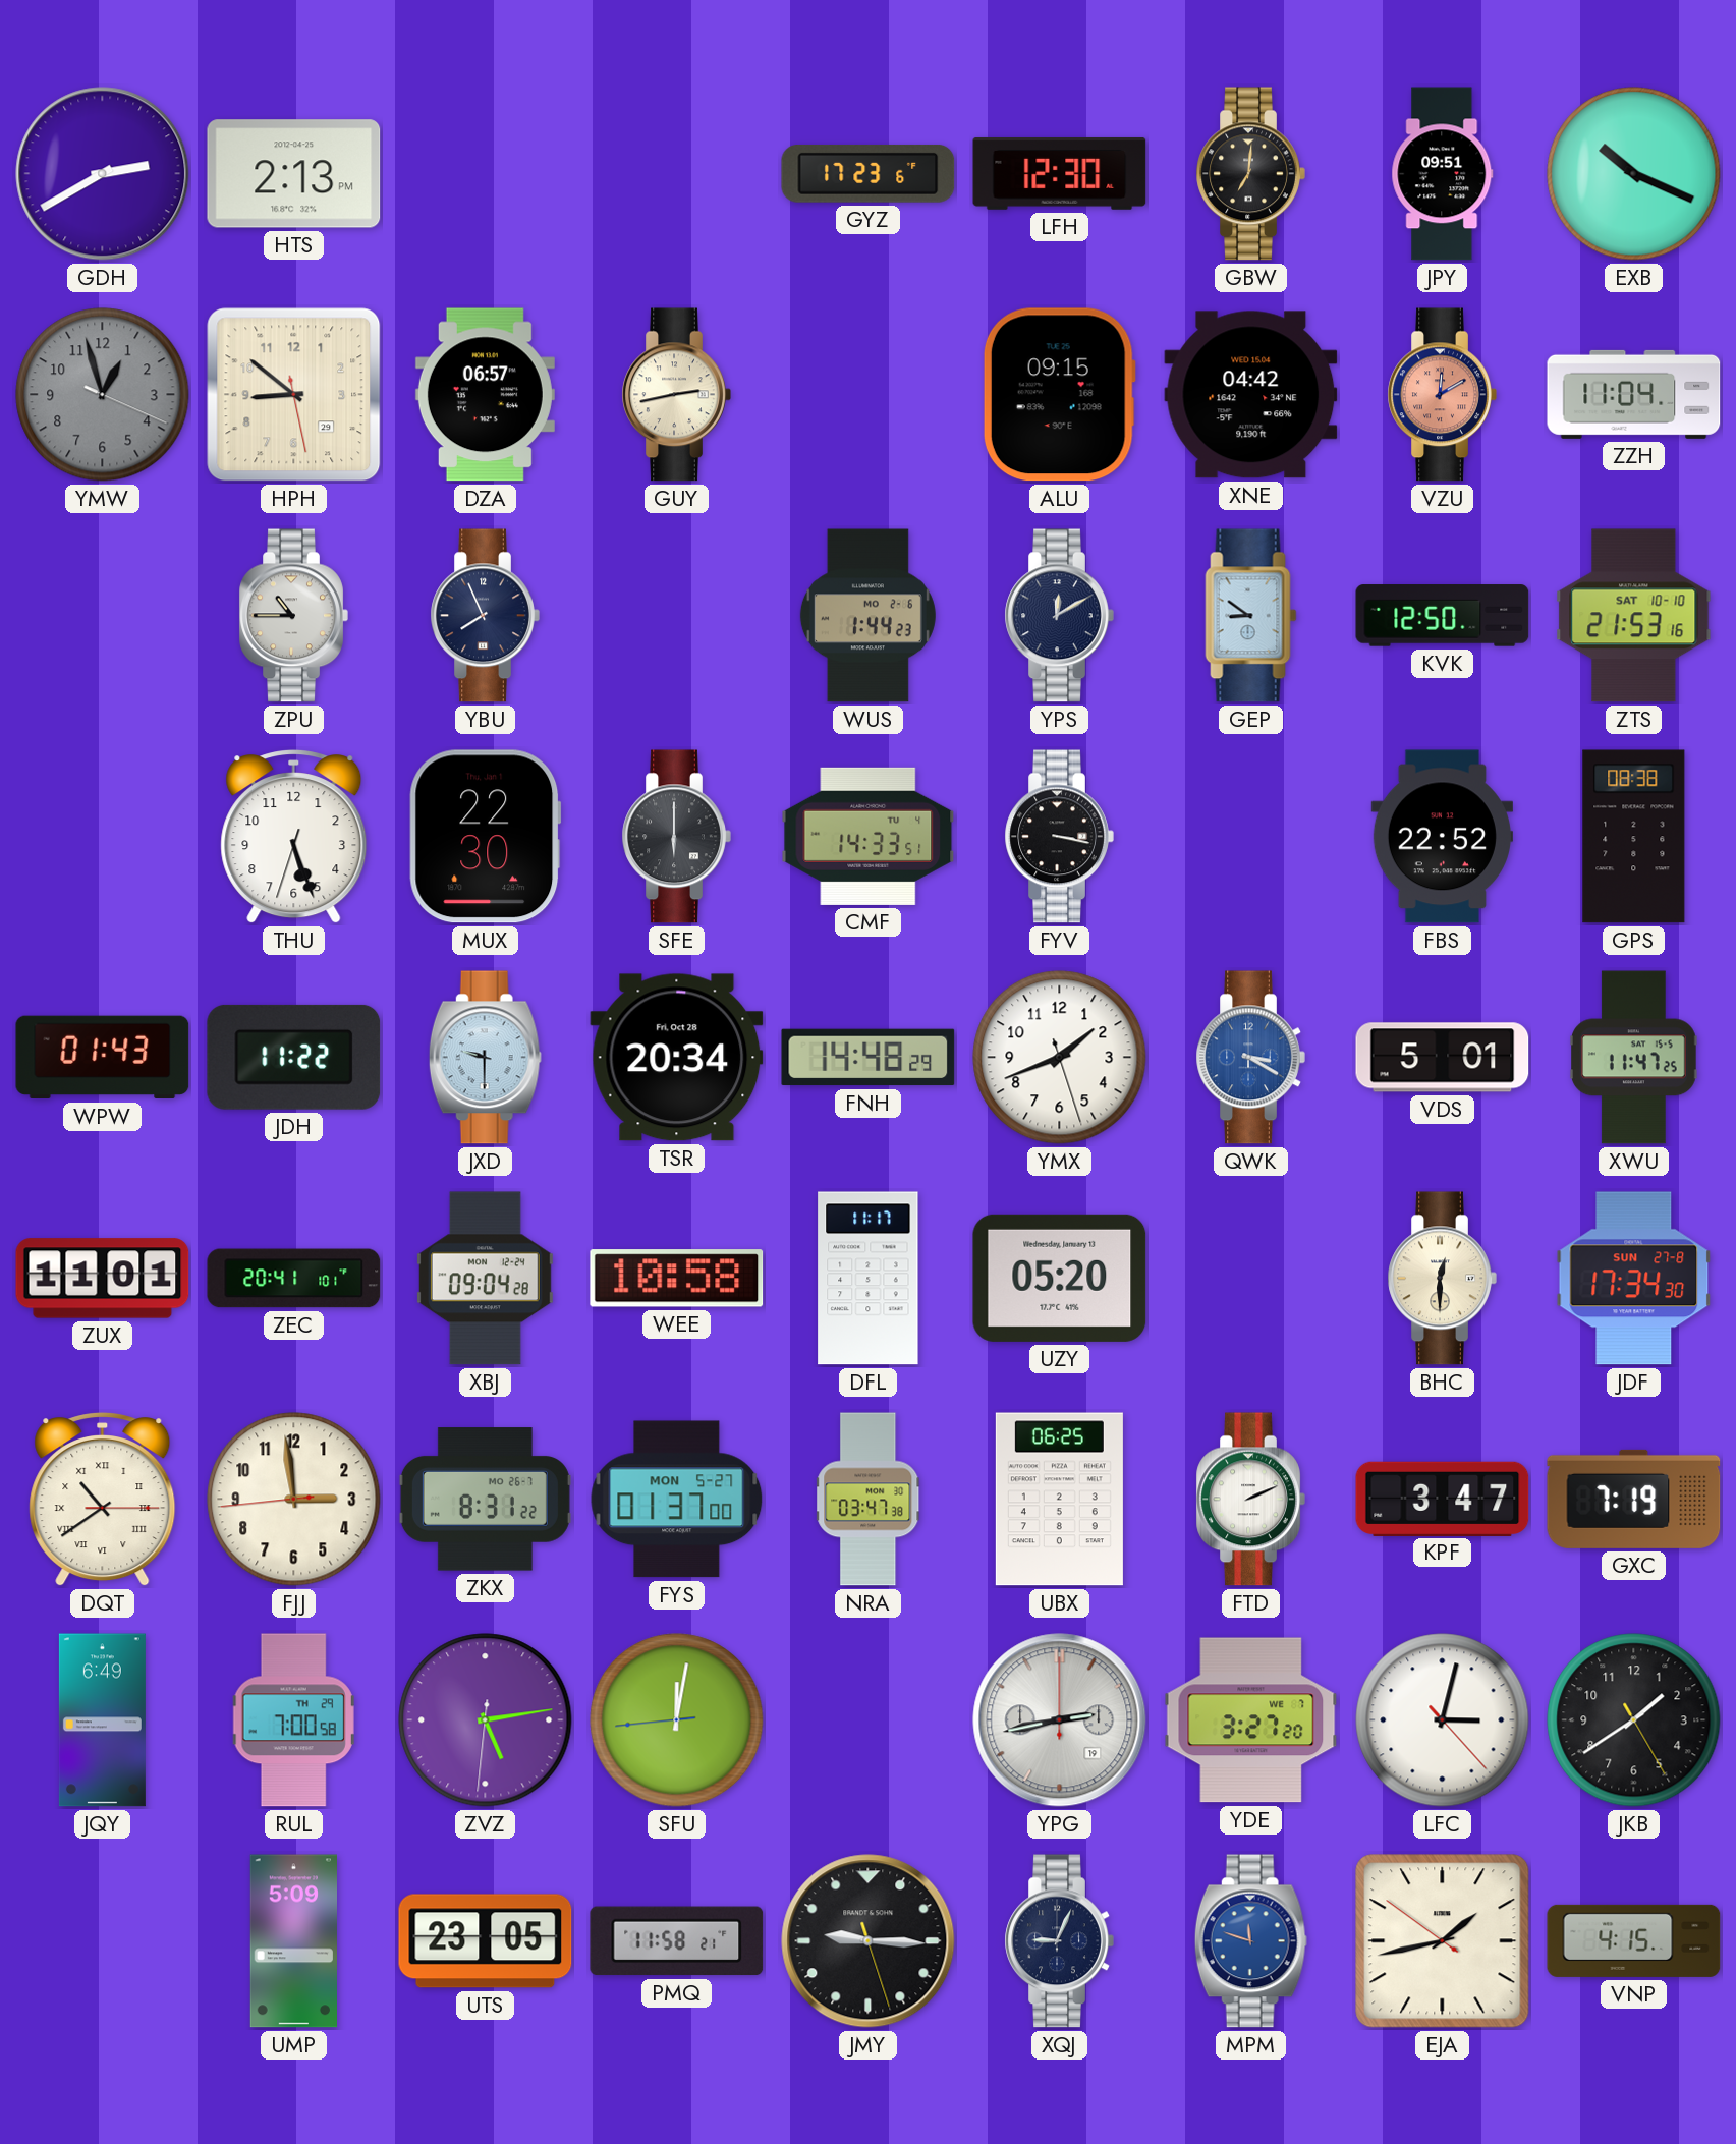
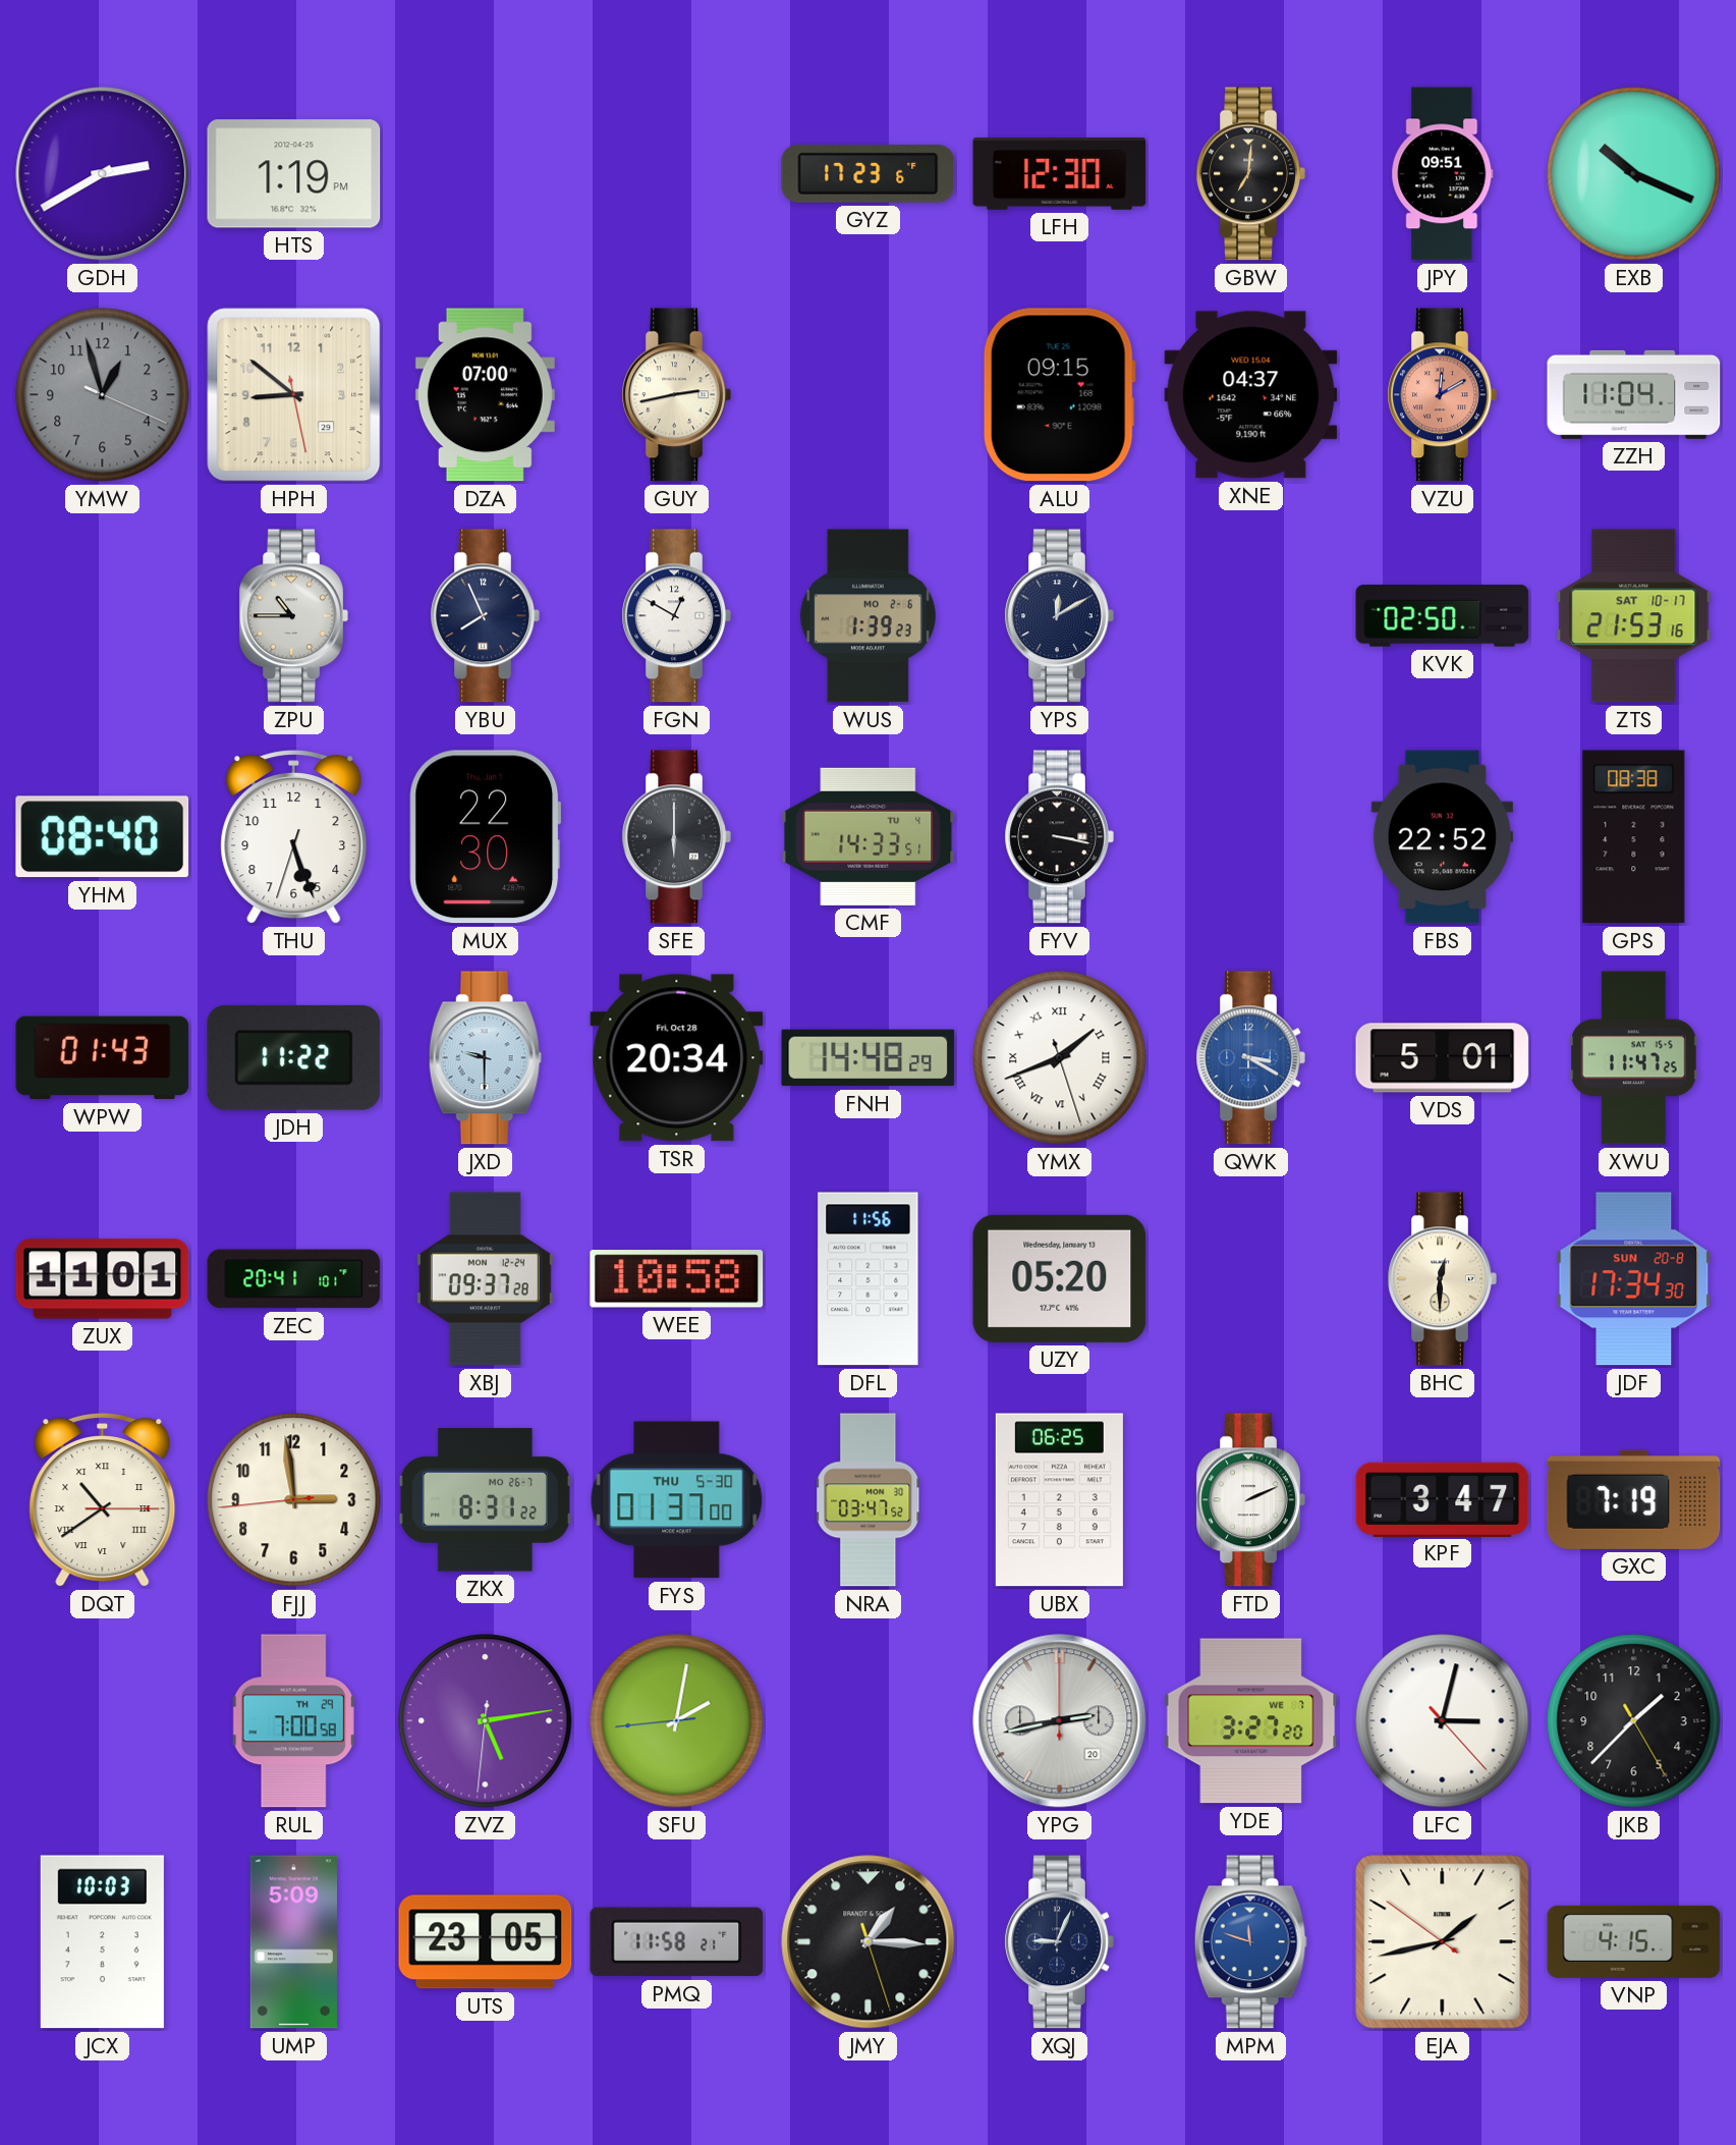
HTS: 2:13 -> 1:19 (294, 174)
DZA: 06:57 -> 07:00 (485, 395)
XNE: 04:42 -> 04:37 (1251, 395)
FGN: none -> 12:50 (676, 616)
WUS: 1:44 -> 1:39 (867, 616)
GEP: 8:51 -> none (1251, 616)
KVK: 12:50 -> 02:50 (1443, 616)
ZTS date: SAT 10-10 -> SAT 10-17 (1634, 616)
YHM: none -> 08:40 (103, 837)
YMX numerals: Arabic -> Roman (1060, 1058)
XBJ: 09:04 -> 09:37 (485, 1279)
DFL: 11:17 -> 11:56 (869, 1279)
JDF date: SUN 27-8 -> SUN 20-8 (1634, 1279)
FYS date: MON 5-27 -> THU 5-30 (677, 1500)
NRA: 03:47:38 -> 03:47:52 (869, 1500)
JQY: 6:49 -> none (102, 1720)
SFU: 12:01 -> 2:01 (677, 1721)
YPG date: 19 -> 20 (1060, 1721)
JKB: 1:39 -> 1:37 (1634, 1721)
JCX: none -> 10:03 (102, 1942)
JMY: 9:15 -> 1:15 (869, 1942)
